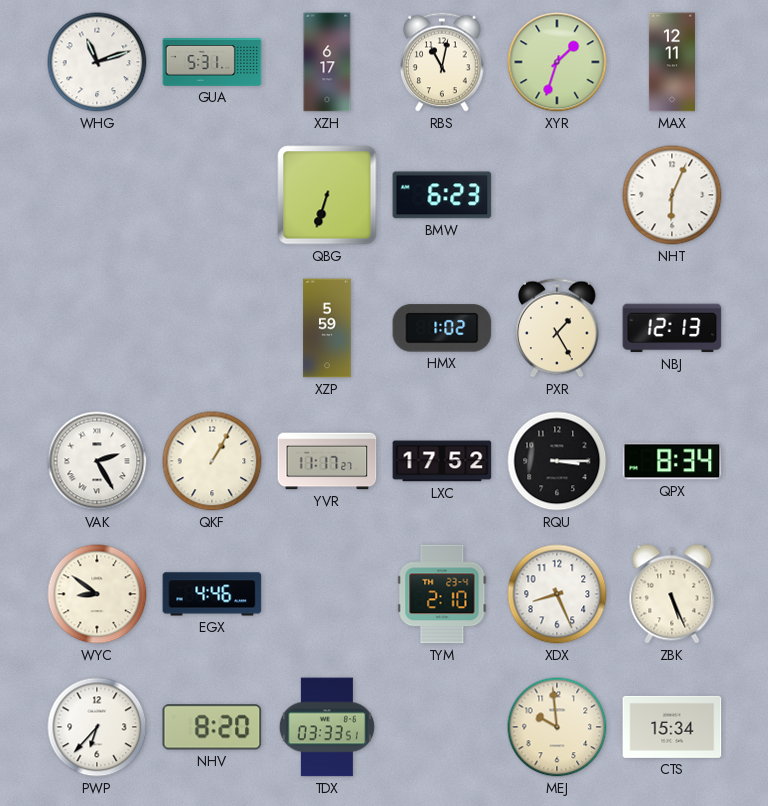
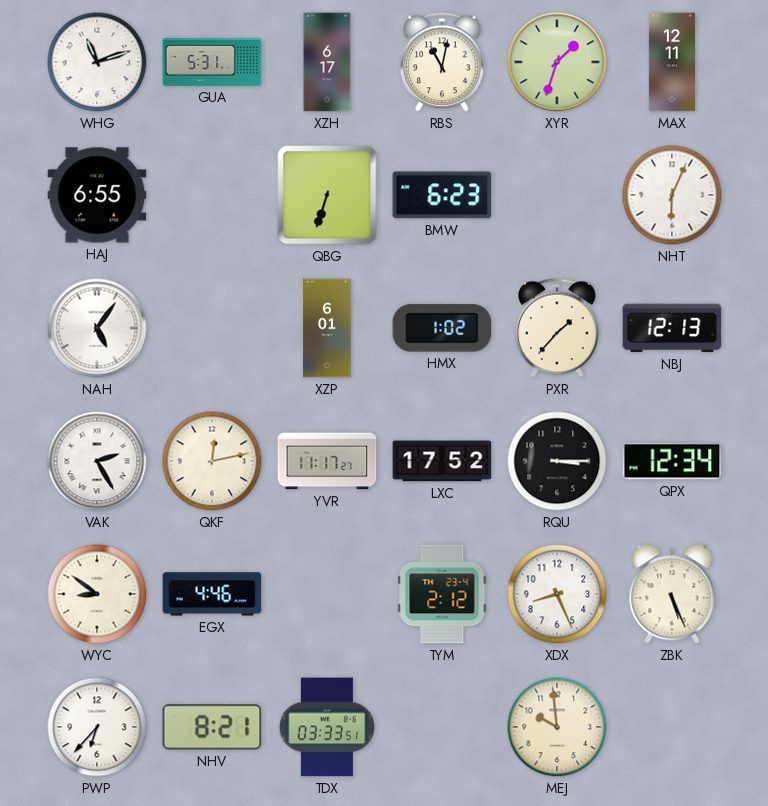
HAJ: none -> 6:55 (97, 195)
NAH: none -> 5:06 (97, 328)
XZP: 5:59 -> 6:01 (327, 328)
PXR: 1:25 -> 1:37 (557, 328)
QKF: 1:05 -> 12:13 (212, 461)
QPX: 8:34 -> 12:34 (672, 461)
TYM: 2:10 -> 2:12 (442, 594)
NHV: 8:20 -> 8:21 (212, 727)
CTS: 15:34 -> none (672, 727)
